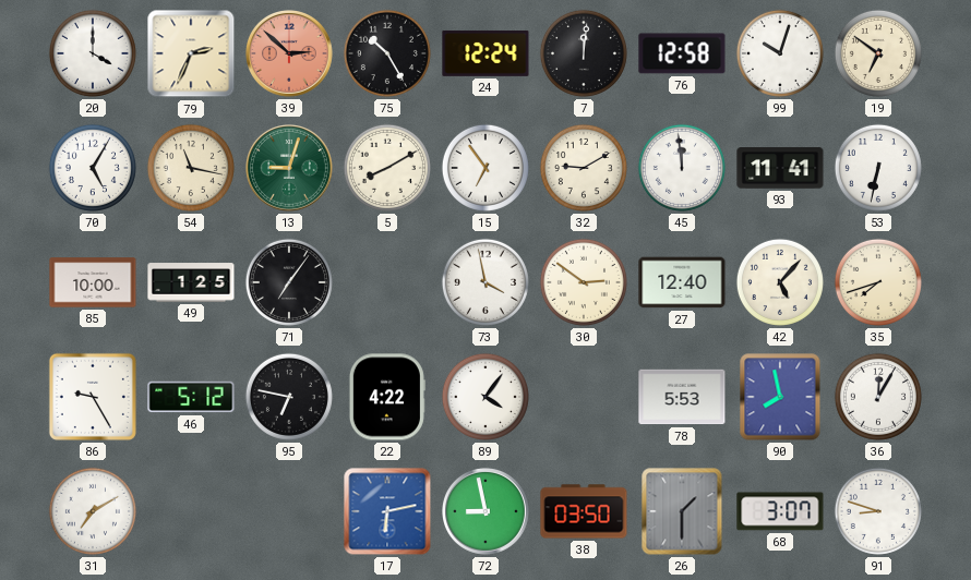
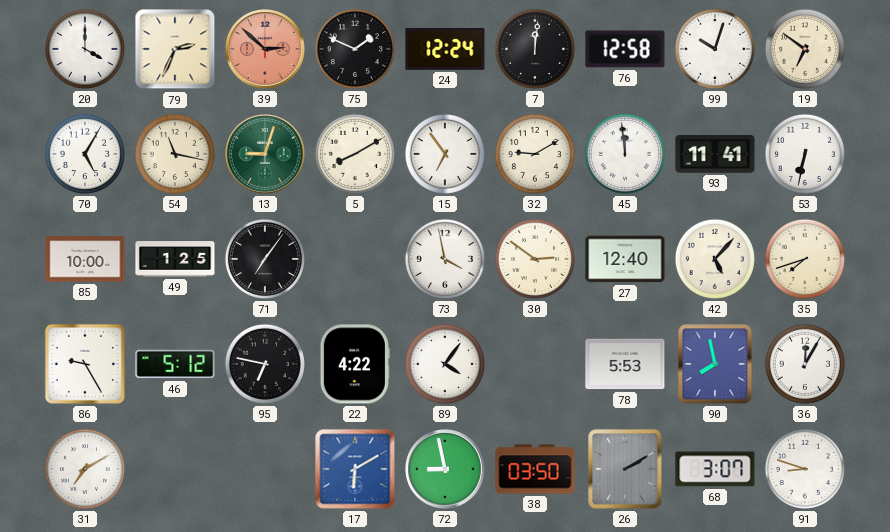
75: 10:25 -> 1:49 (355, 49)
17: 6:13 -> 6:10 (355, 469)
26: 1:30 -> 2:10 (625, 469)
